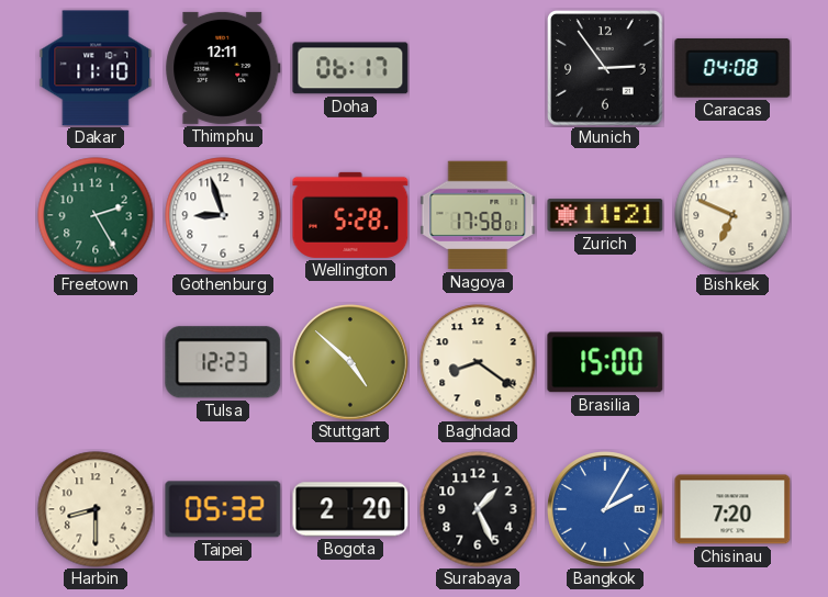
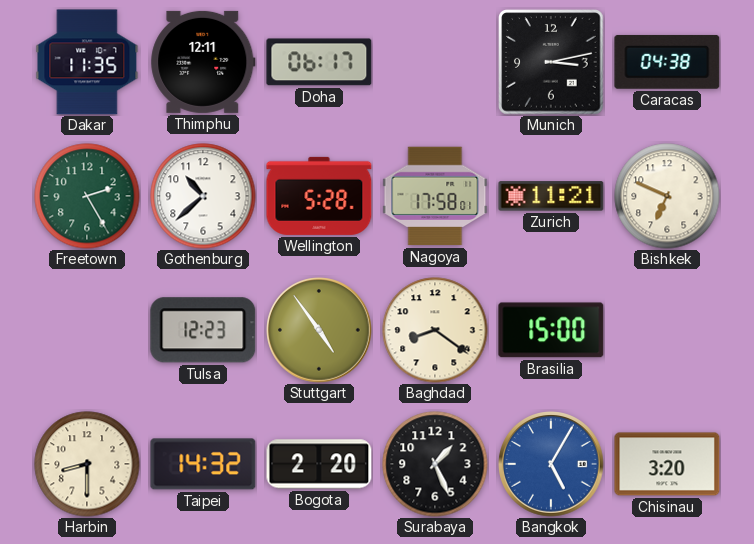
Dakar: 11:10 -> 11:35 (87, 62)
Munich: 2:54 -> 3:13 (551, 62)
Caracas: 04:08 -> 04:38 (667, 62)
Gothenburg: 8:57 -> 10:38 (203, 196)
Stuttgart: 4:52 -> 4:54 (319, 330)
Taipei: 05:32 -> 14:32 (203, 464)
Bangkok: 2:05 -> 5:05 (551, 464)
Chisinau: 7:20 -> 3:20 (667, 464)
